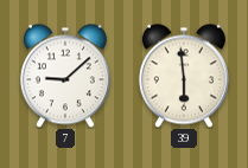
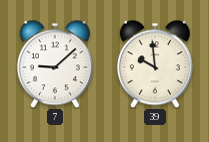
39: 5:59 -> 9:59 (155, 64)
